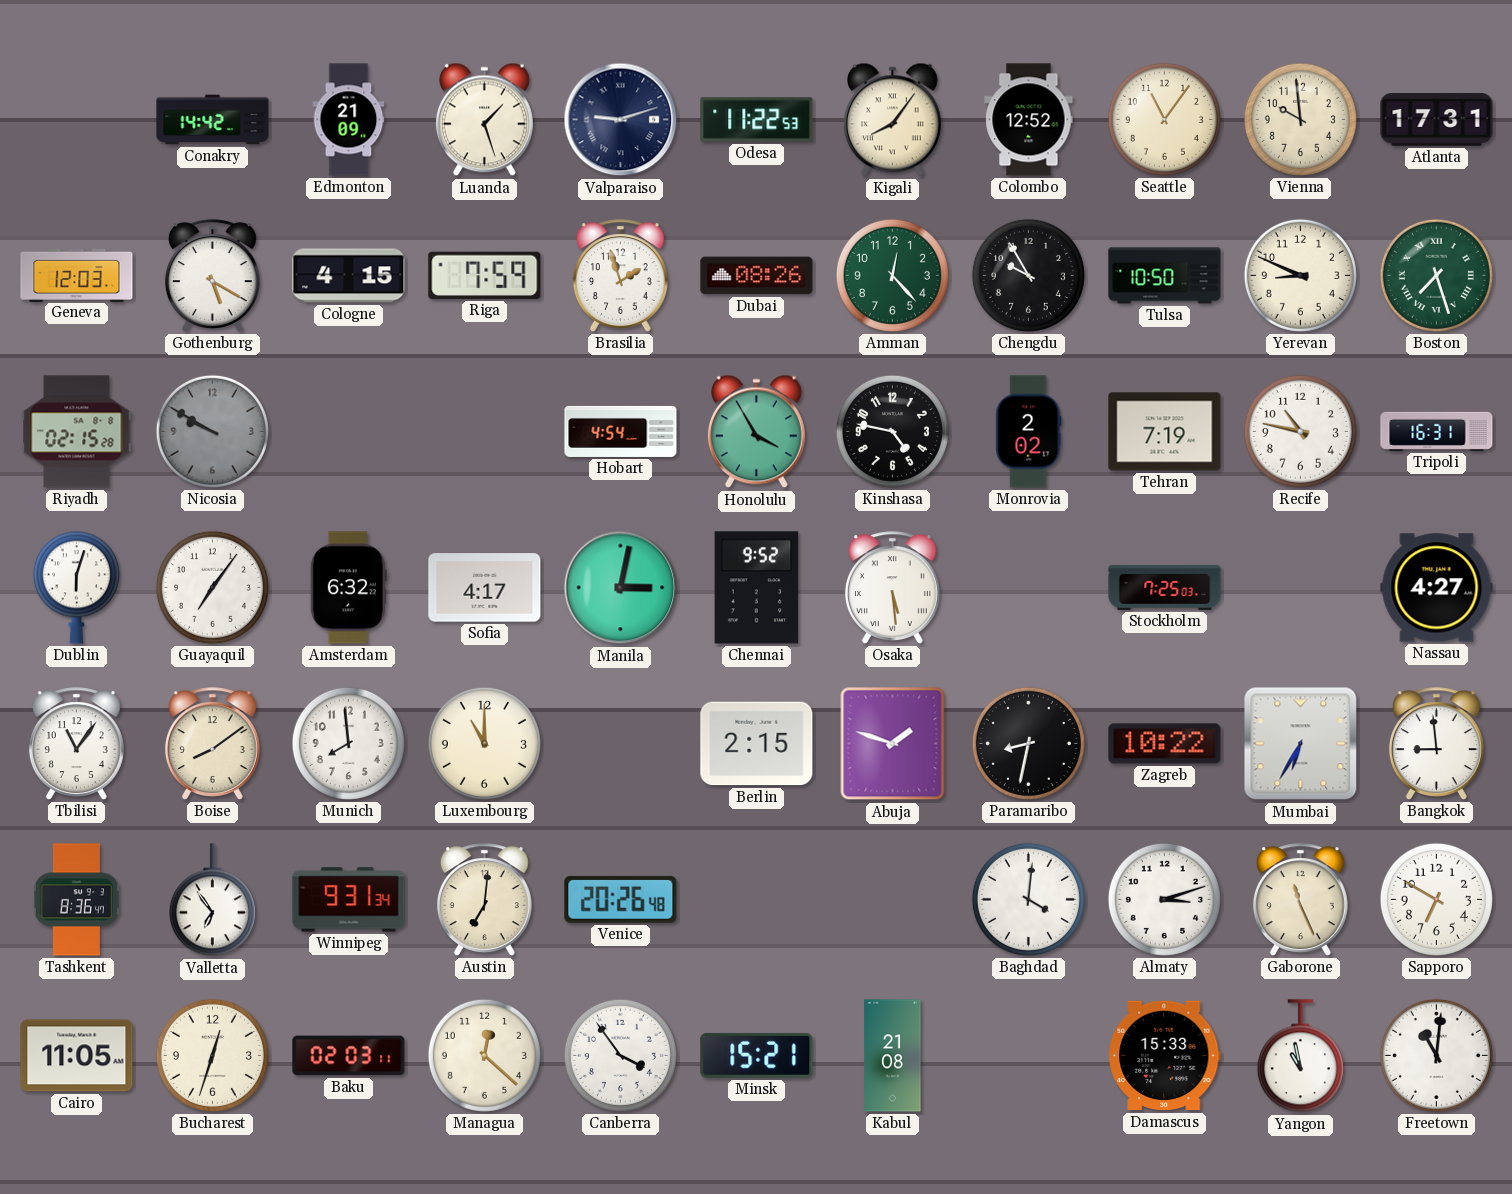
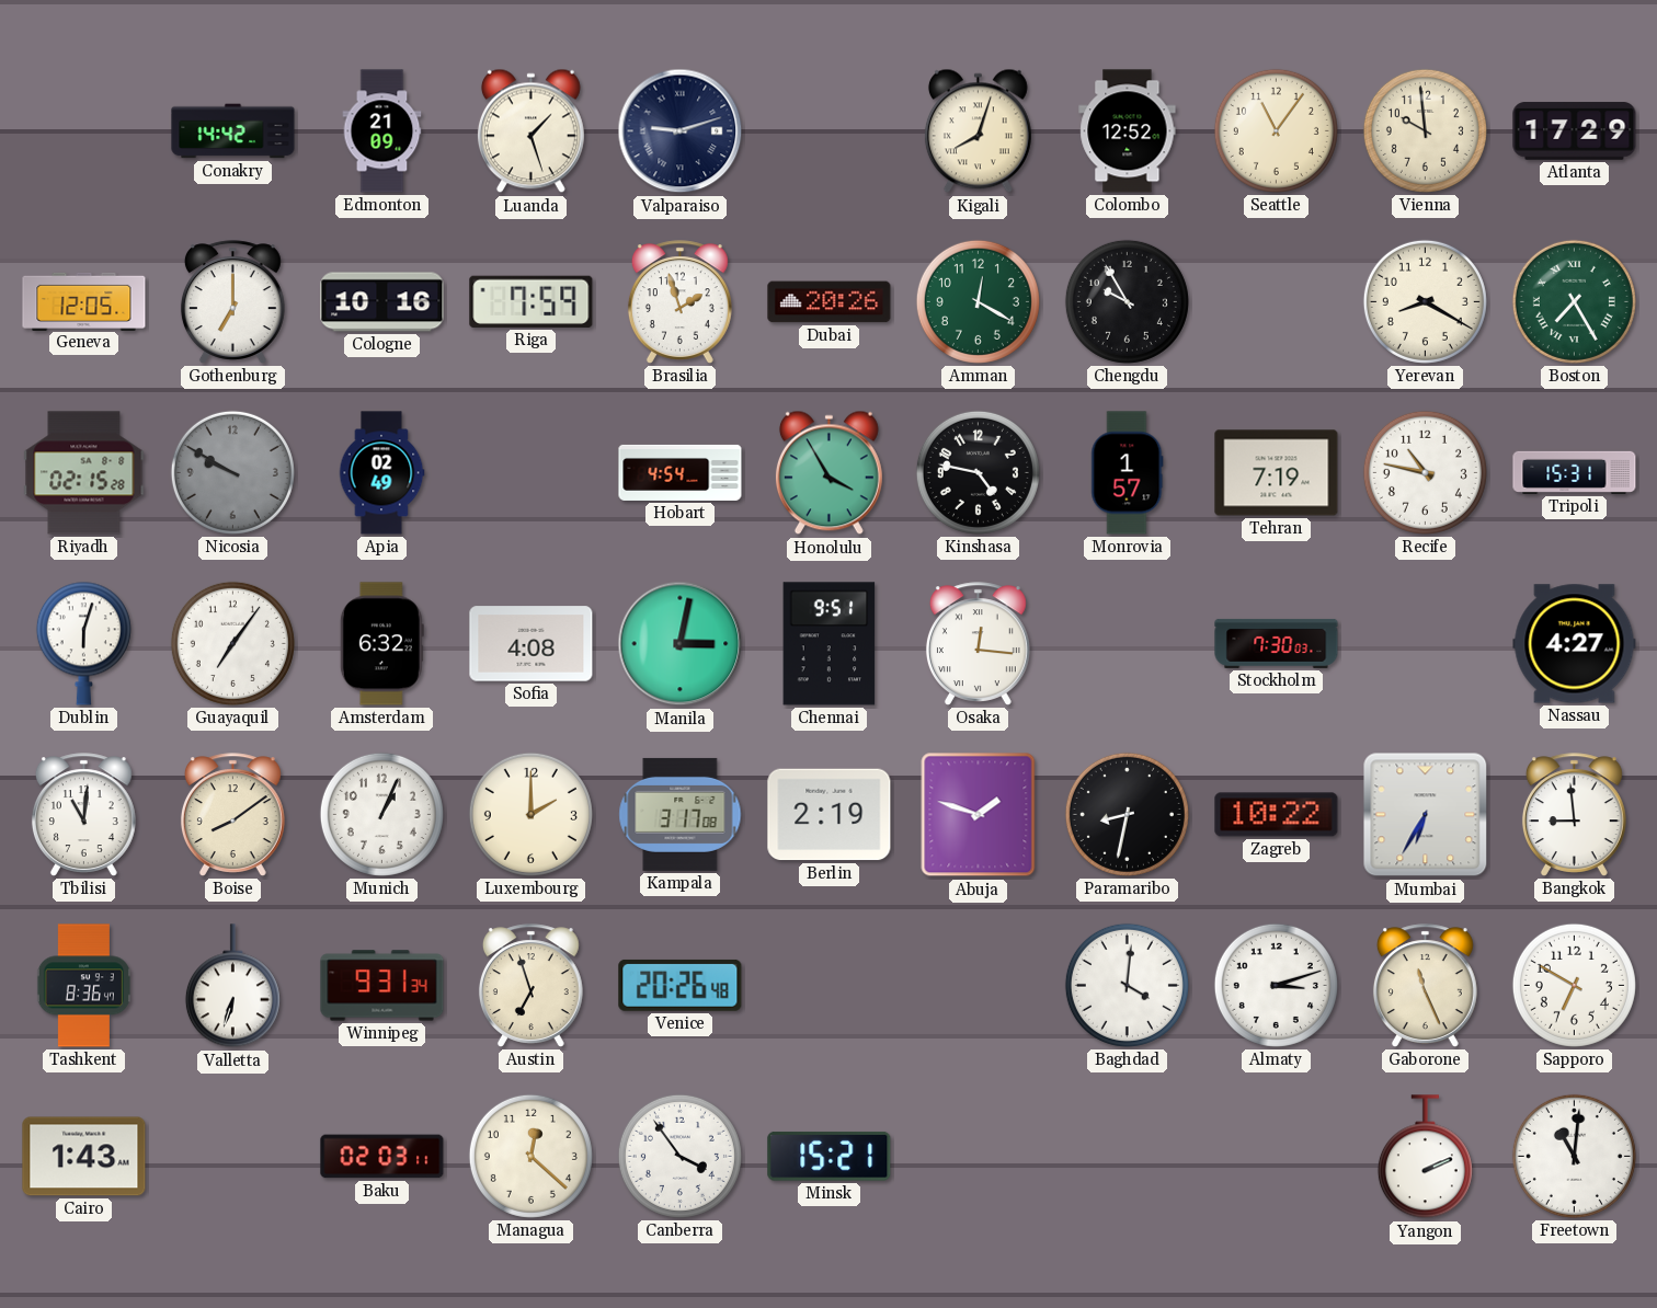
Odesa: 11:22 -> none (757, 120)
Kigali: 8:06 -> 8:03 (978, 131)
Atlanta: 17:31 -> 17:29 (1575, 131)
Geneva: 12:03 -> 12:05 (84, 301)
Gothenburg: 5:20 -> 7:00 (232, 302)
Cologne: 4:15 -> 10:16 (382, 302)
Dubai: 08:26 -> 20:26 (830, 302)
Amman: 12:23 -> 12:20 (978, 301)
Tulsa: 10:50 -> none (1165, 276)
Yerevan: 8:49 -> 8:20 (1425, 301)
Boston: 7:27 -> 7:25 (1574, 301)
Apia: none -> 02:49 (381, 473)
Monrovia: 2:02 -> 1:57 (1128, 473)
Tripoli: 16:31 -> 15:31 (1575, 472)
Sofia: 4:17 -> 4:08 (532, 644)
Chennai: 9:52 -> 9:51 (830, 644)
Osaka: 5:29 -> 12:16 (978, 644)
Stockholm: 7:25 -> 7:30 (1277, 643)
Tbilisi: 11:06 -> 11:01 (83, 815)
Munich: 7:59 -> 1:04 (381, 814)
Luxembourg: 11:00 -> 2:00 (530, 814)
Kampala: none -> 3:17 (681, 814)
Berlin: 2:15 -> 2:19 (830, 815)
Valletta: 6:54 -> 6:33 (232, 986)
Austin: 7:01 -> 6:57 (530, 986)
Cairo: 11:05 -> 1:43 (84, 1157)
Bucharest: 12:33 -> none (212, 1055)
Kabul: 21:08 -> none (893, 1056)
Damascus: 15:33 -> none (1165, 1056)
Yangon: 10:58 -> 2:11 (1425, 1157)
